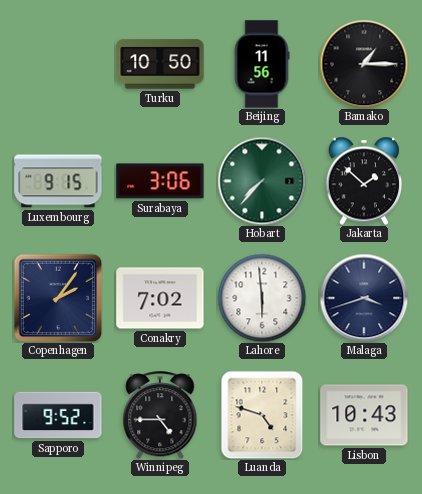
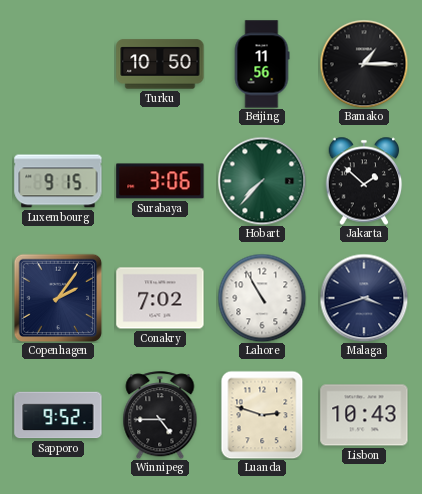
Lahore: 5:59 -> 10:55 (262, 298)
Luanda: 4:48 -> 2:48 (262, 415)
